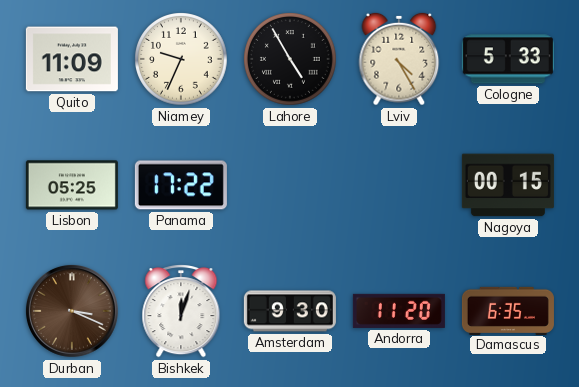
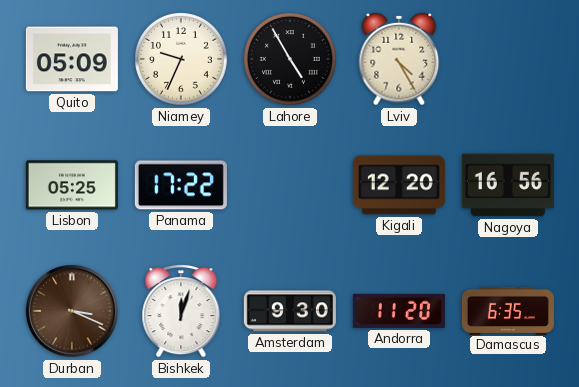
Quito: 11:09 -> 05:09 (72, 59)
Cologne: 5:33 -> none (508, 59)
Kigali: none -> 12:20 (399, 185)
Nagoya: 00:15 -> 16:56 (508, 185)
